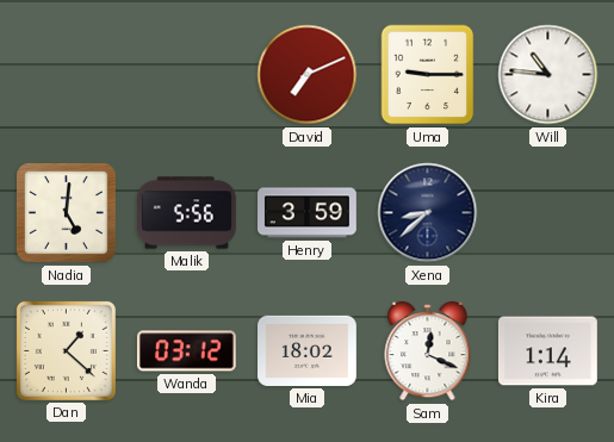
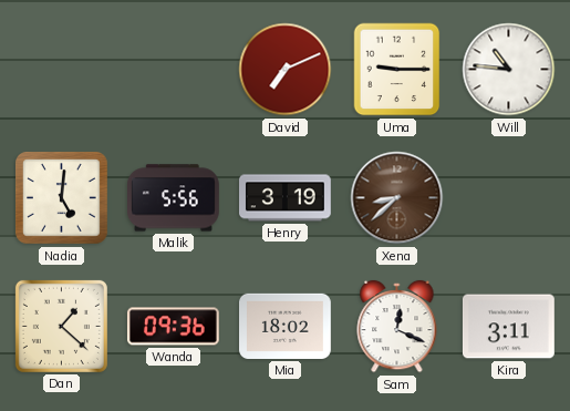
Henry: 3:59 -> 3:19 (286, 198)
Xena dial: navy -> brown (397, 198)
Wanda: 03:12 -> 09:36 (173, 327)
Kira: 1:14 -> 3:11 (508, 327)
